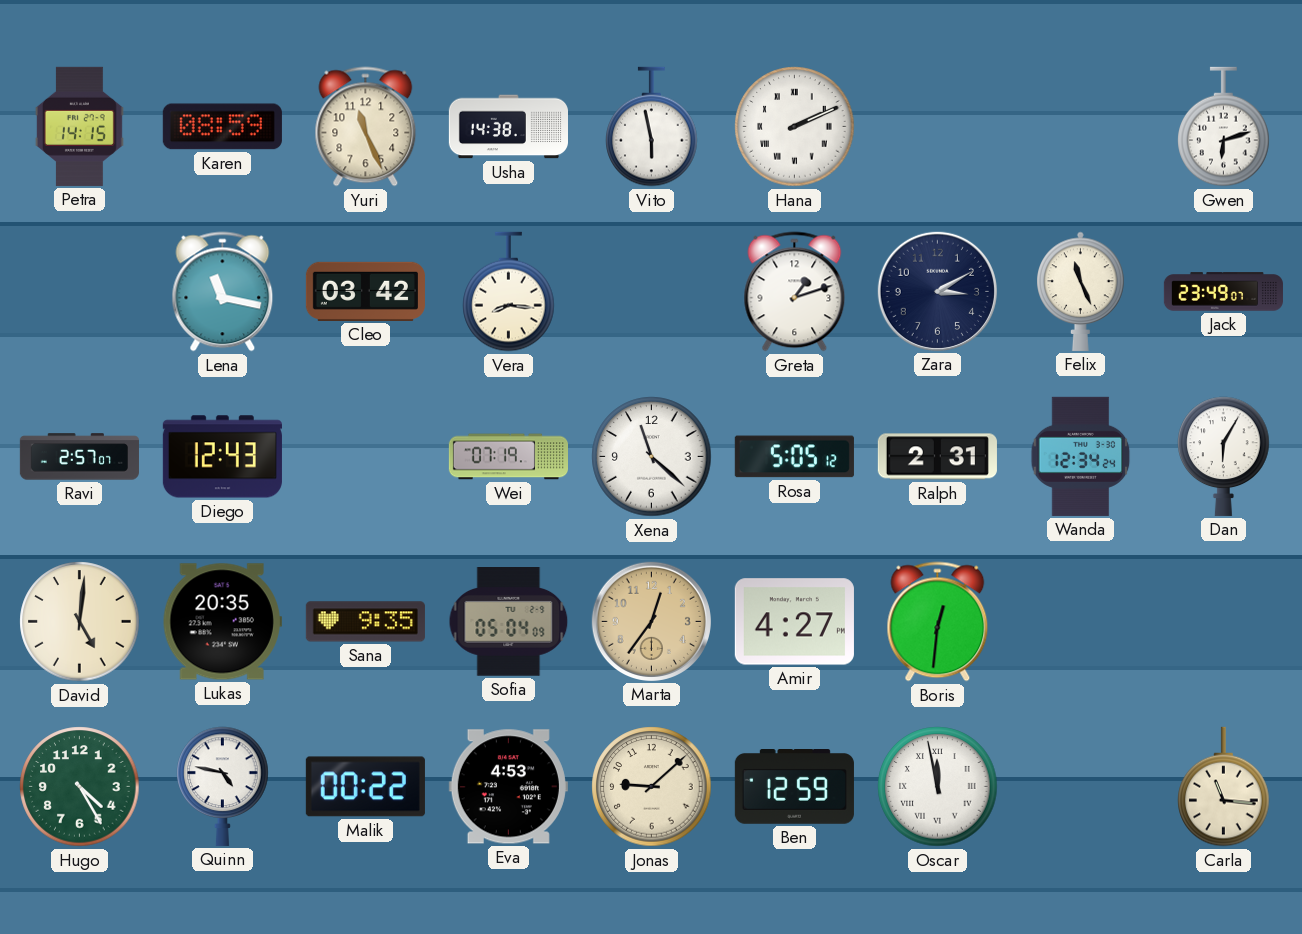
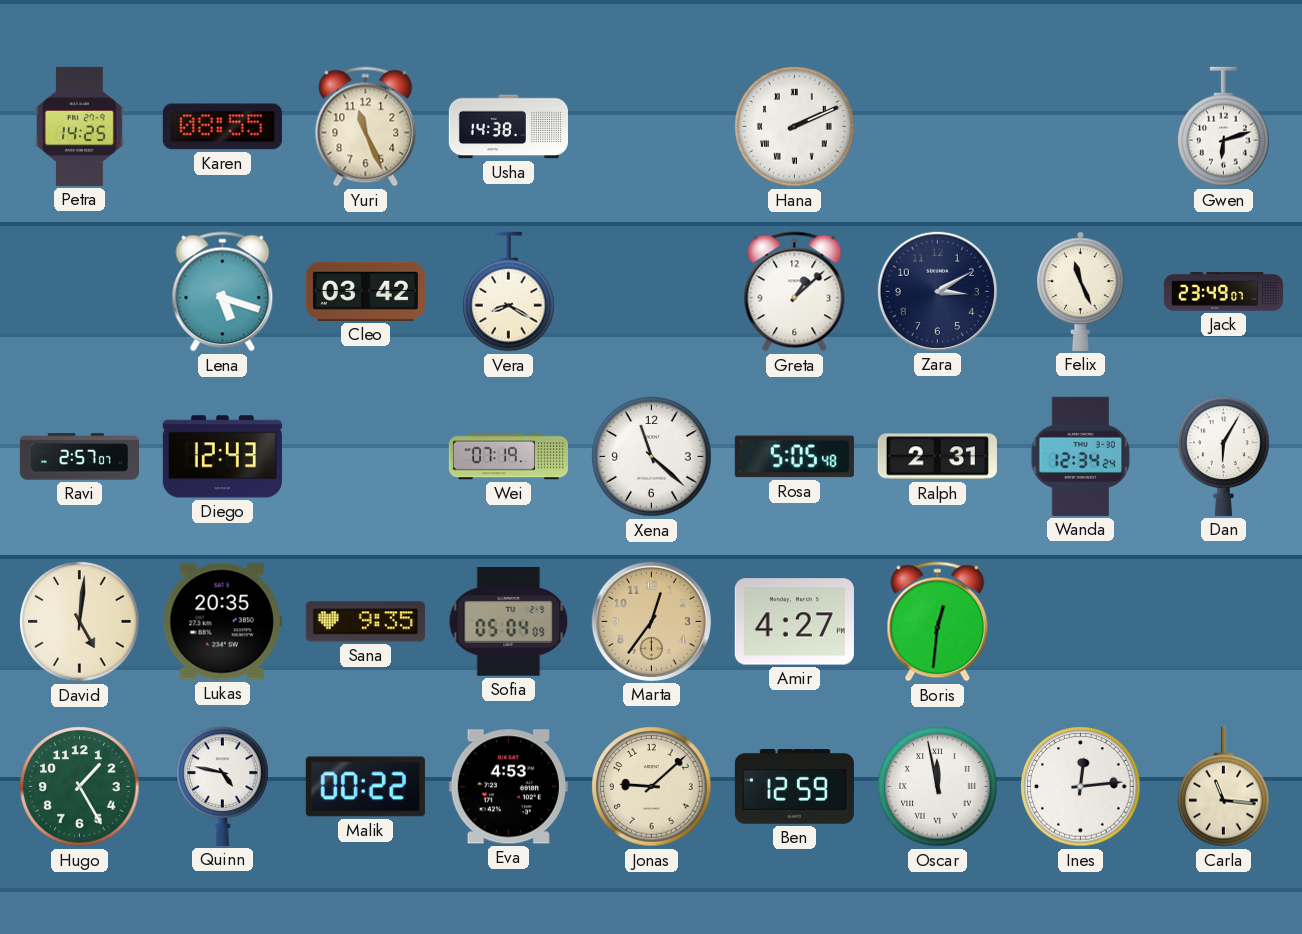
Petra: 14:15 -> 14:25 (79, 126)
Karen: 08:59 -> 08:55 (222, 127)
Vito: 5:58 -> none (652, 127)
Lena: 11:17 -> 5:18 (223, 292)
Vera: 8:16 -> 8:20 (509, 292)
Greta: 1:12 -> 1:08 (795, 292)
Rosa: 5:05:12 -> 5:05:48 (794, 457)
Hugo: 4:25 -> 1:25 (80, 787)
Ines: none -> 12:14 (1081, 787)
